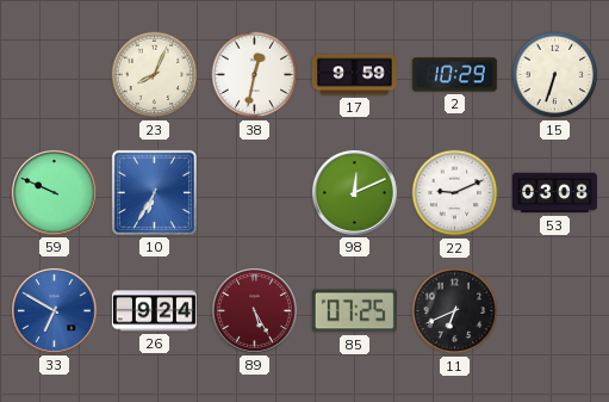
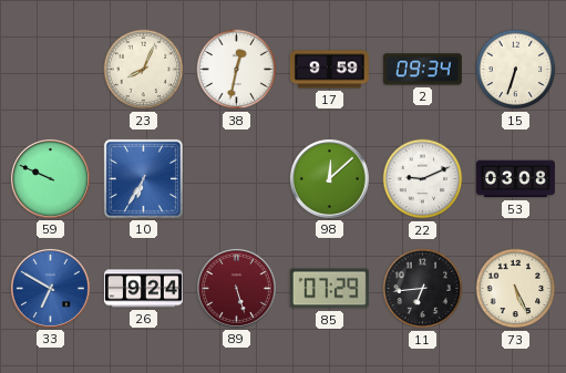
2: 10:29 -> 09:34 (422, 70)
98: 12:11 -> 12:08 (329, 178)
89: 5:25 -> 5:27 (236, 288)
85: 07:25 -> 07:29 (329, 289)
11: 6:41 -> 6:44 (423, 289)
73: none -> 5:26 (516, 289)
